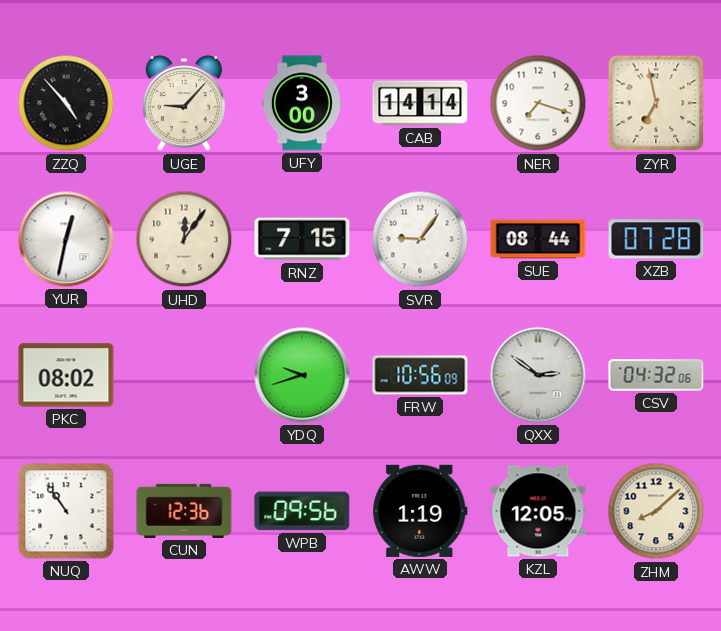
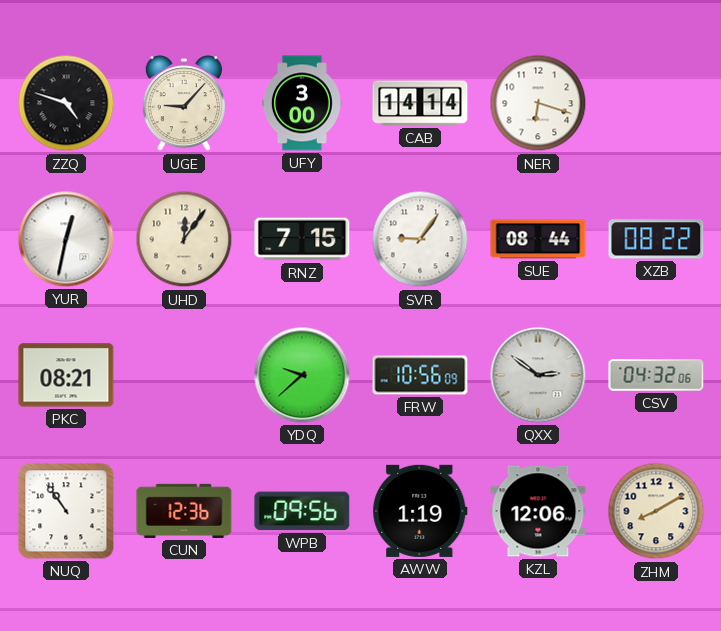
ZZQ: 4:53 -> 4:48 (66, 103)
NER: 7:18 -> 6:18 (538, 103)
ZYR: 6:58 -> none (656, 103)
XZB: 07:28 -> 08:22 (656, 239)
PKC: 08:02 -> 08:21 (66, 375)
YDQ: 9:42 -> 9:38 (302, 375)
KZL: 12:05 -> 12:06 (538, 511)
ZHM: 8:08 -> 8:10 (656, 511)
